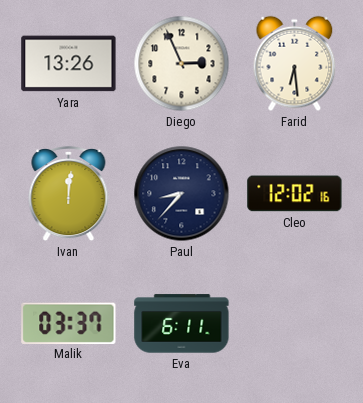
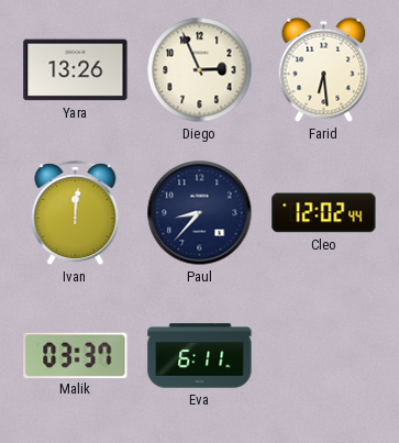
Cleo: 12:02:16 -> 12:02:44 (324, 213)
